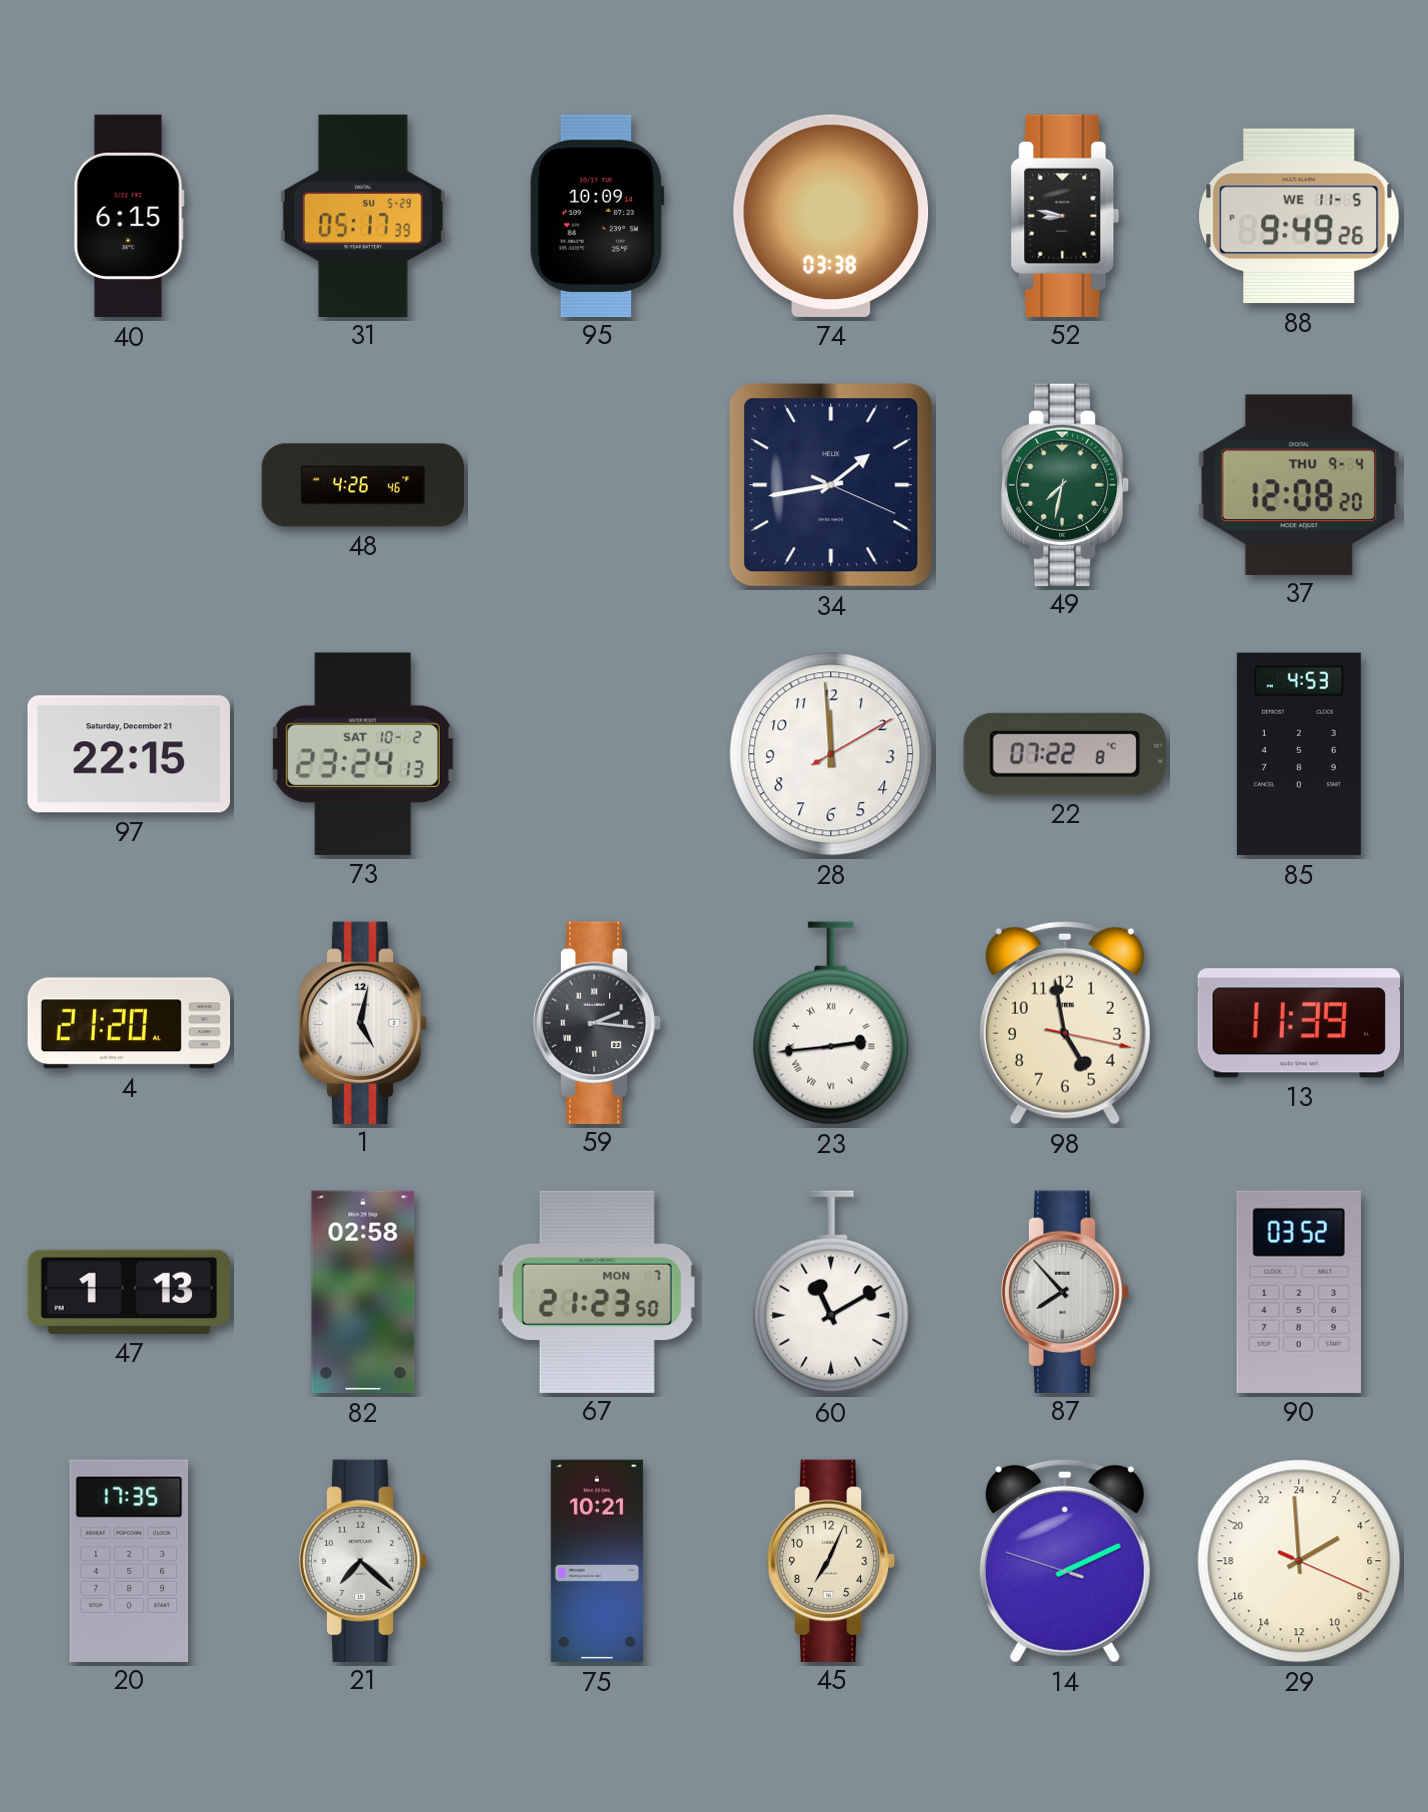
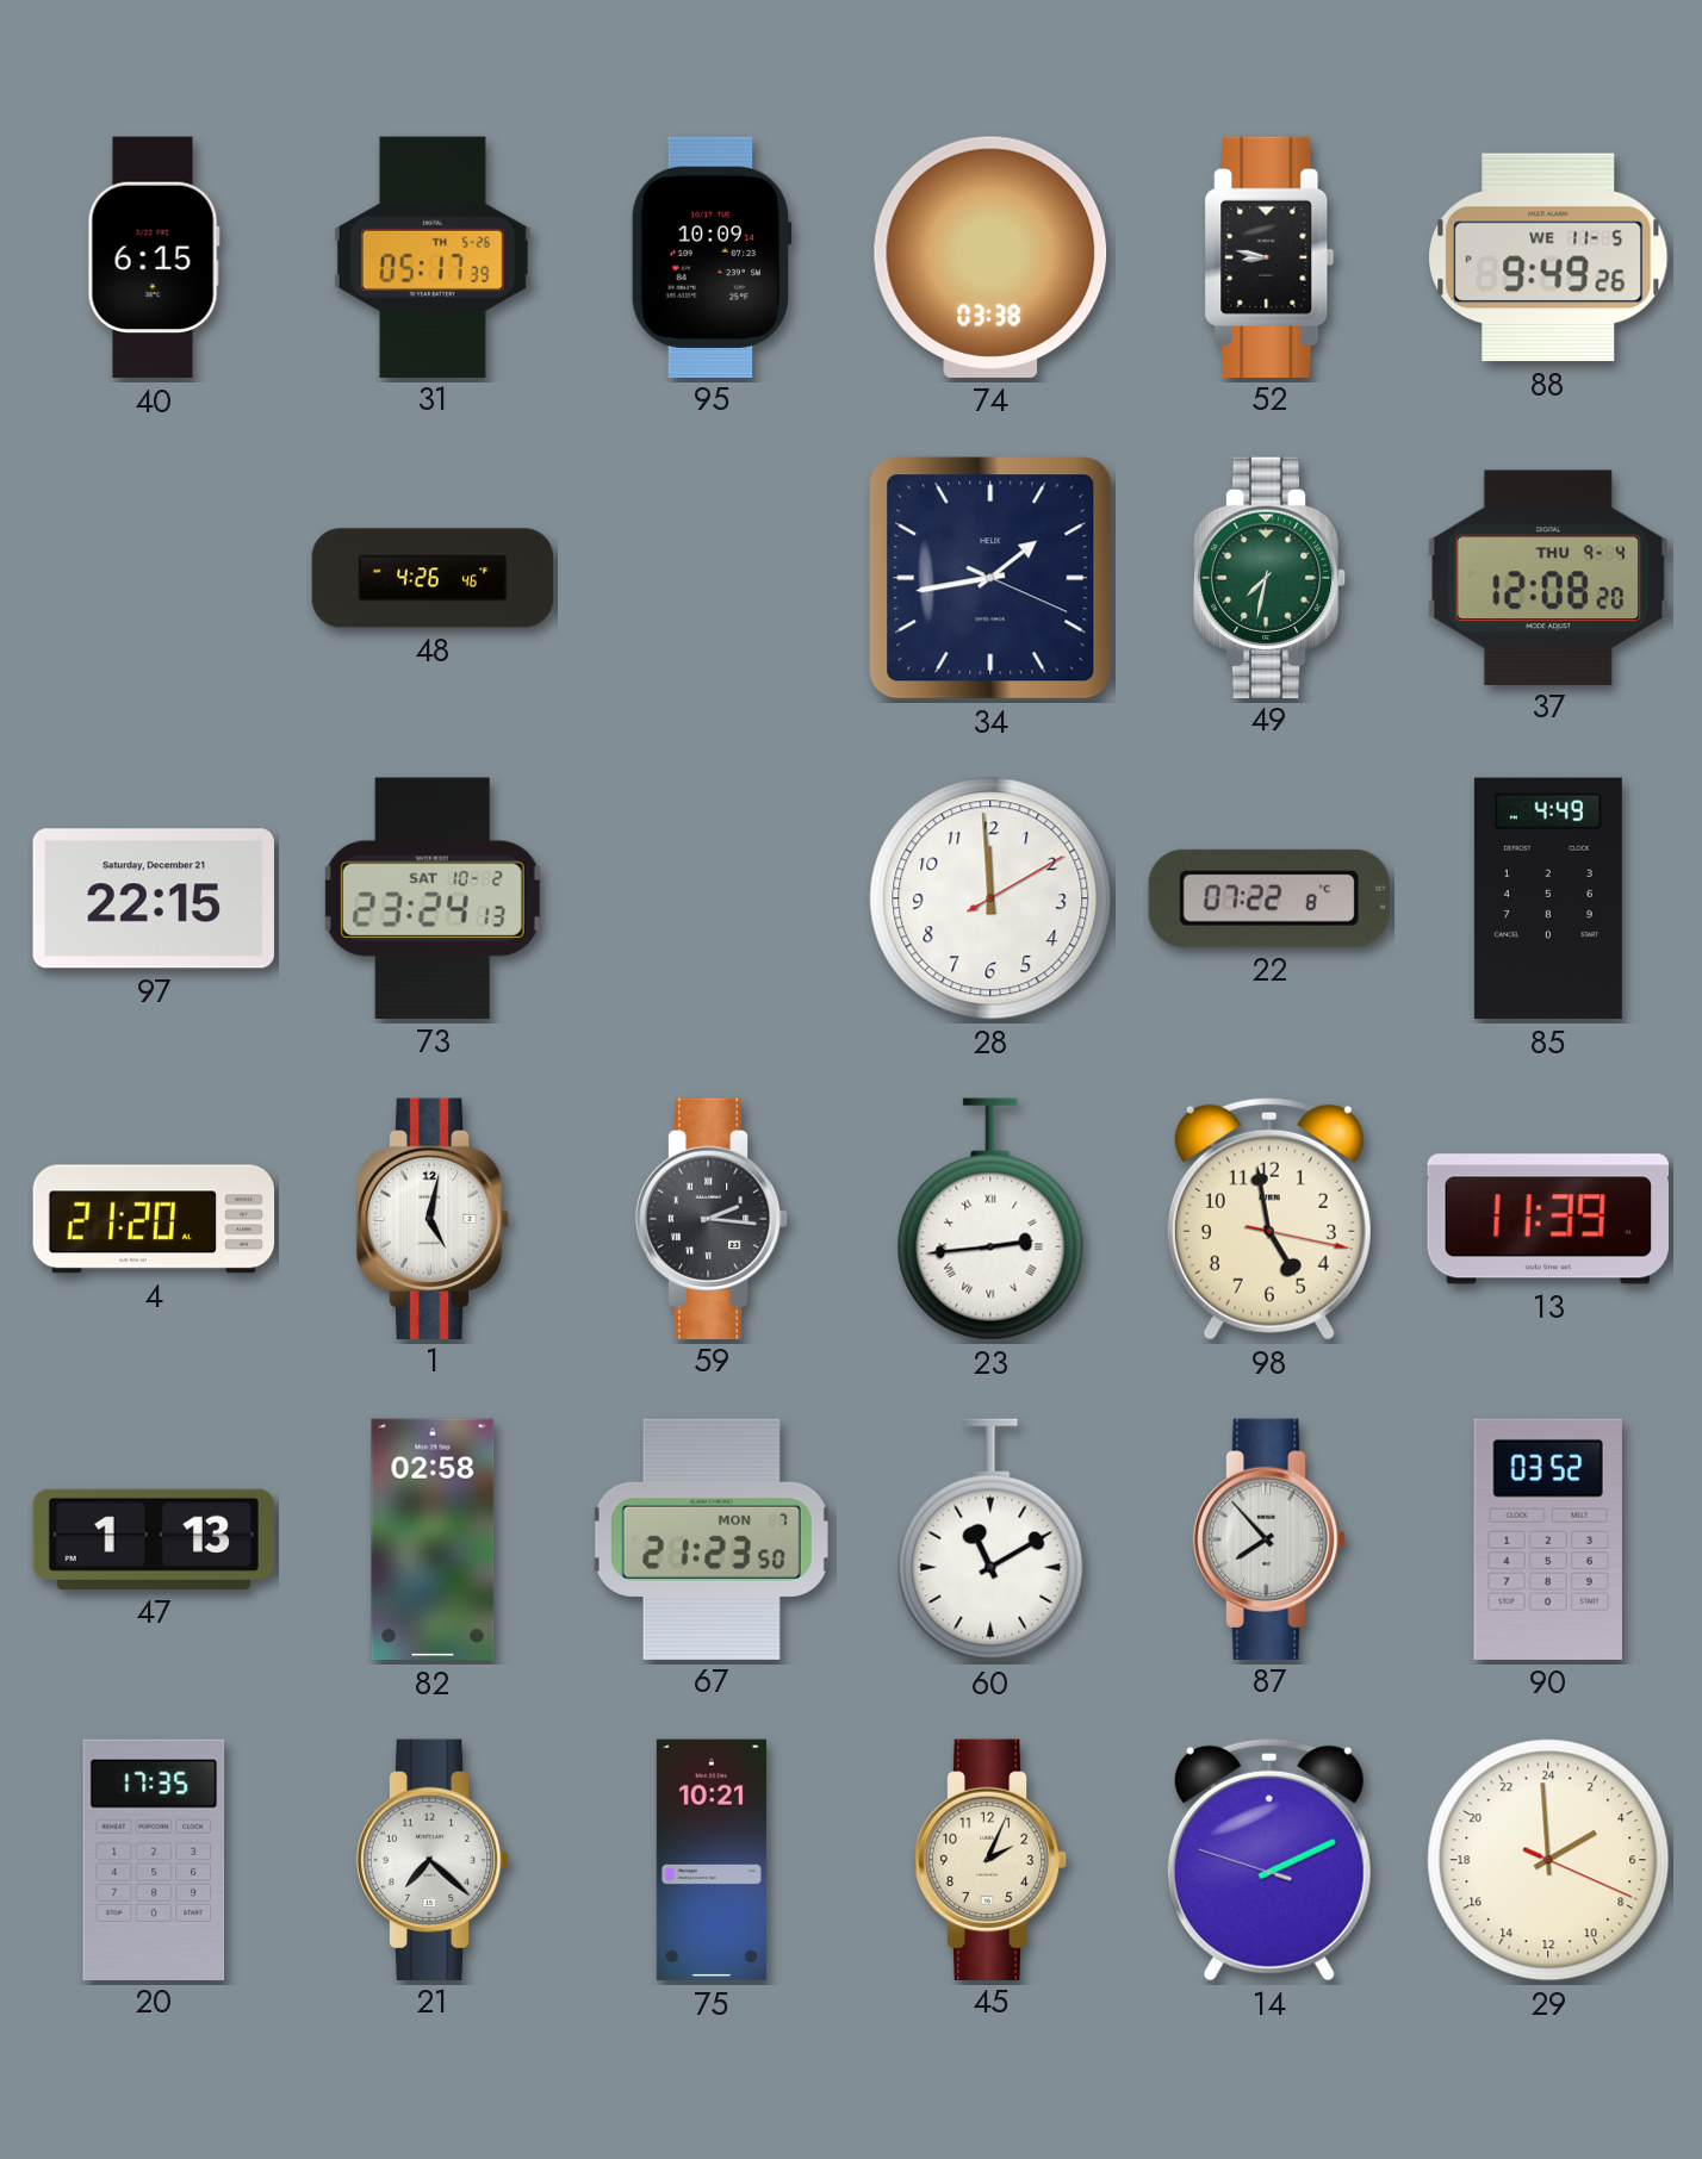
31 date: SU 5-29 -> TH 5-26 (433, 256)
85: 4:53 -> 4:49 (1548, 898)
45: 7:04 -> 2:04 (990, 1859)
